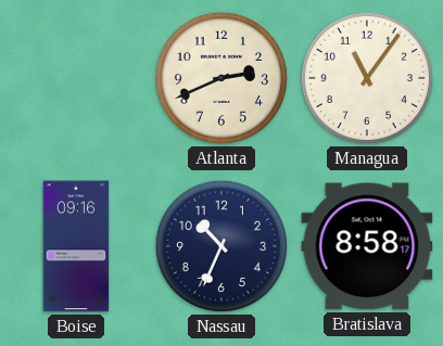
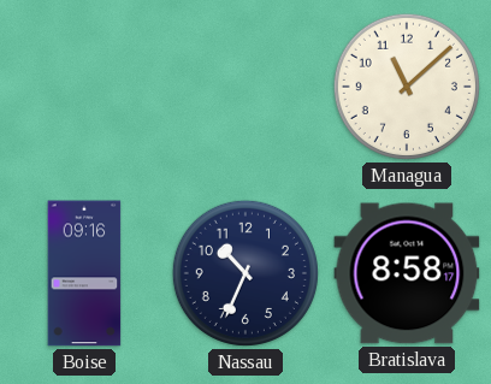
Atlanta: 2:41 -> none (221, 78)
Managua: 11:06 -> 11:08 (407, 87)
